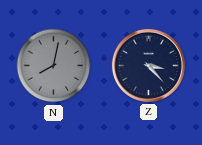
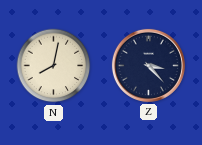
N dial: grey -> cream (54, 66)
